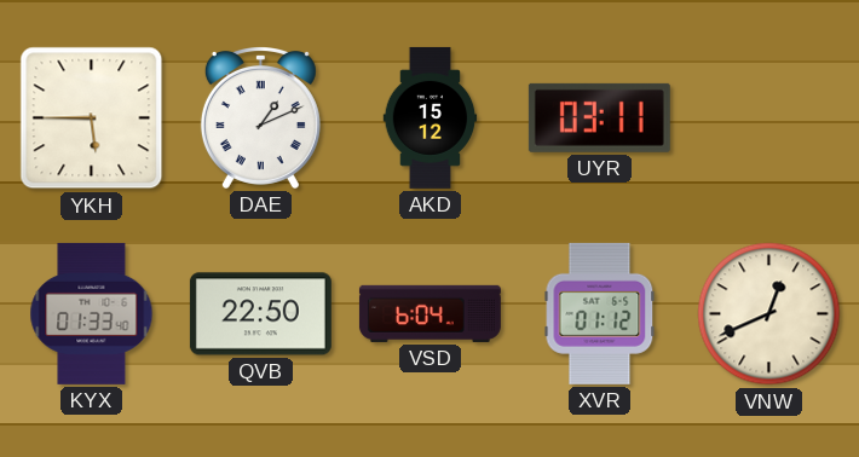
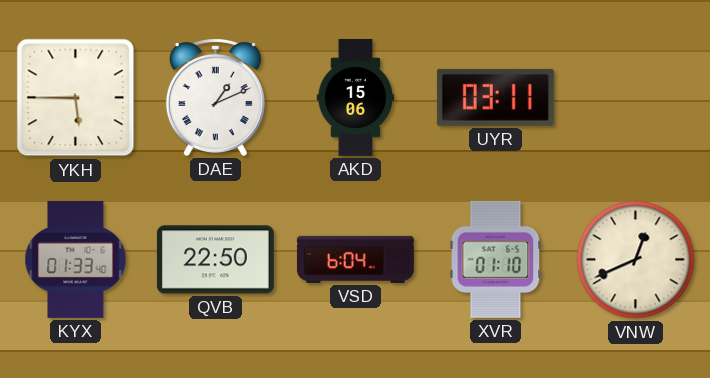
AKD: 15:12 -> 15:06 (356, 97)
XVR: 01:12 -> 01:10 (496, 259)
